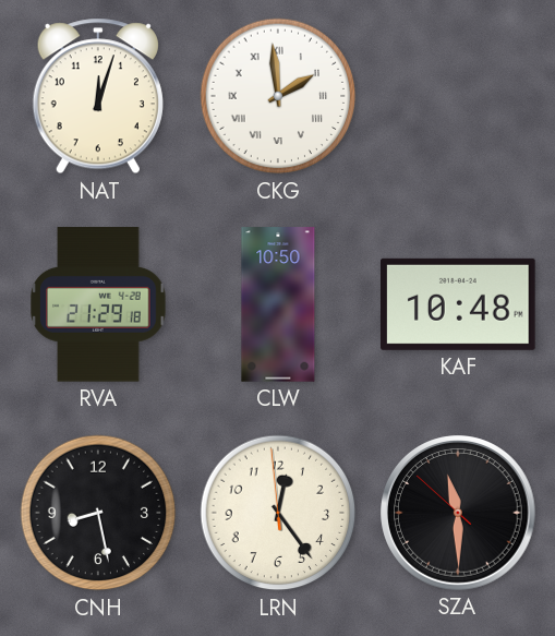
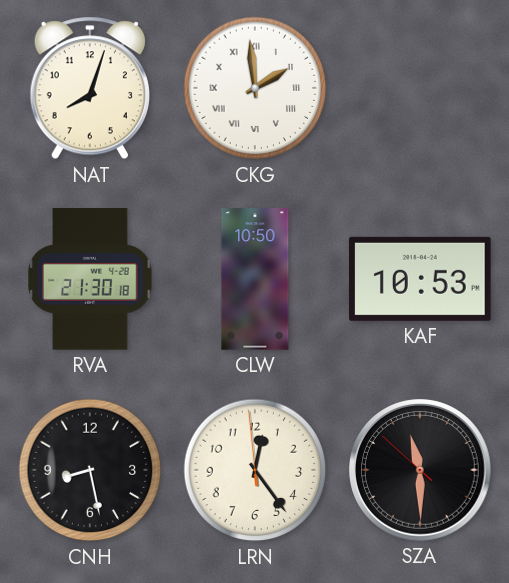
NAT: 12:03 -> 8:03 (90, 88)
RVA: 21:29 -> 21:30 (90, 279)
KAF: 10:48 -> 10:53 (420, 279)
